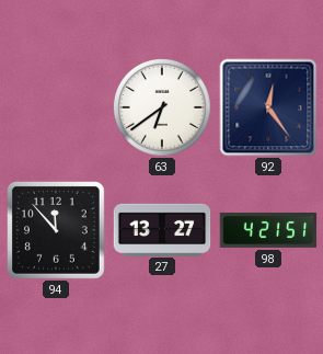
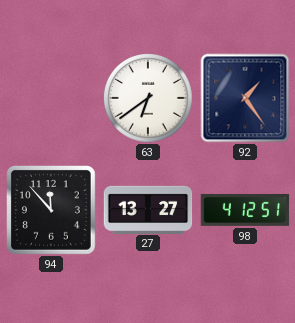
92: 12:24 -> 1:24 (245, 98)
98: 4:21 -> 4:12 (245, 210)
